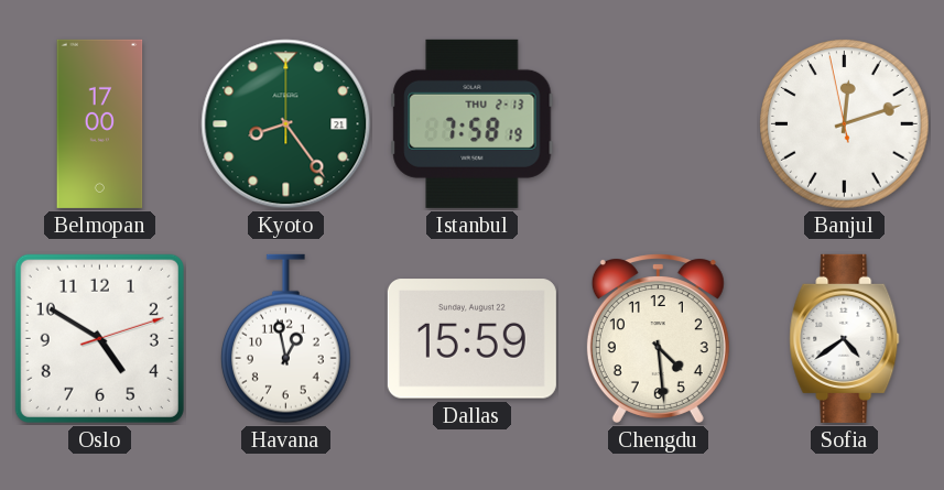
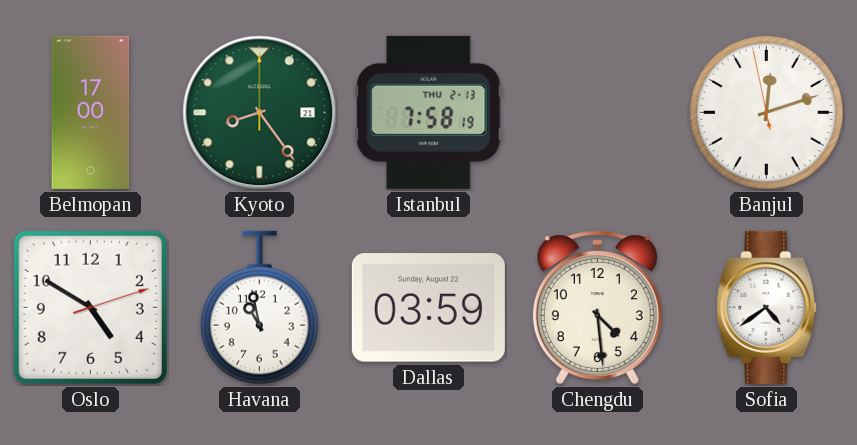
Havana: 12:58 -> 10:58 (260, 308)
Dallas: 15:59 -> 03:59 (428, 308)
